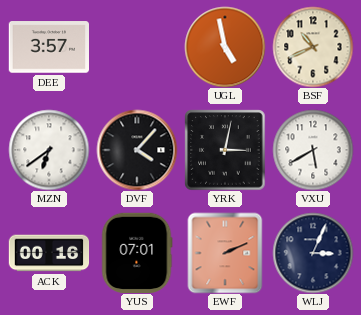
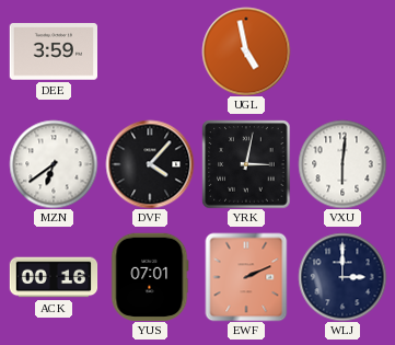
DEE: 3:57 -> 3:59 (53, 51)
BSF: 10:41 -> none (313, 47)
VXU: 5:40 -> 6:01 (342, 164)
WLJ: 3:04 -> 3:00 (342, 277)
